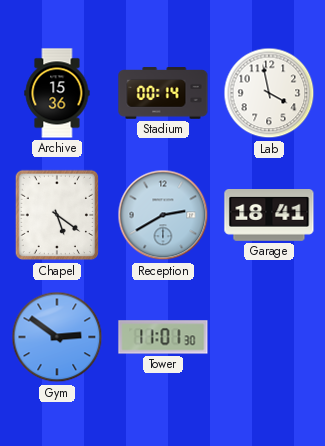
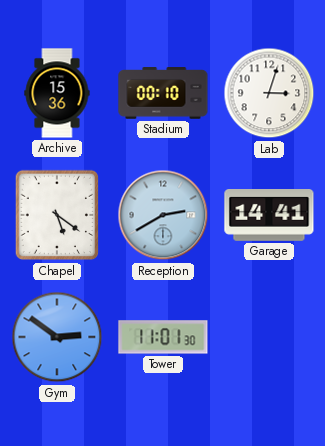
Stadium: 00:14 -> 00:10 (163, 93)
Lab: 3:58 -> 3:03 (269, 93)
Garage: 18:41 -> 14:41 (269, 216)
